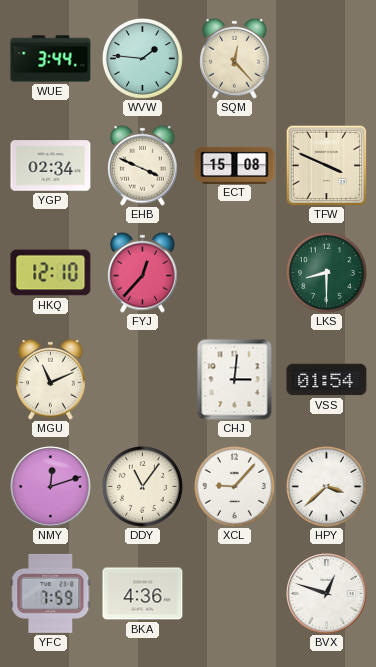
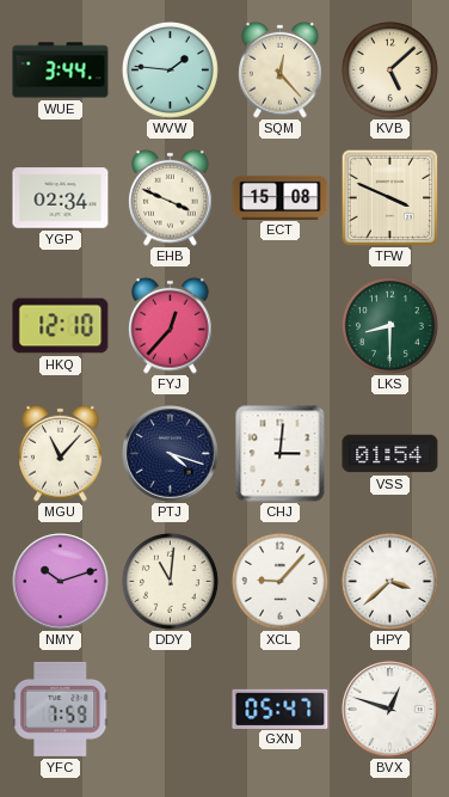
KVB: none -> 5:08 (389, 69)
MGU: 11:11 -> 11:07 (61, 453)
PTJ: none -> 4:18 (171, 454)
NMY: 12:12 -> 10:12 (61, 582)
DDY: 11:06 -> 11:01 (170, 581)
BKA: 4:36 -> none (143, 594)
GXN: none -> 05:47 (281, 709)
